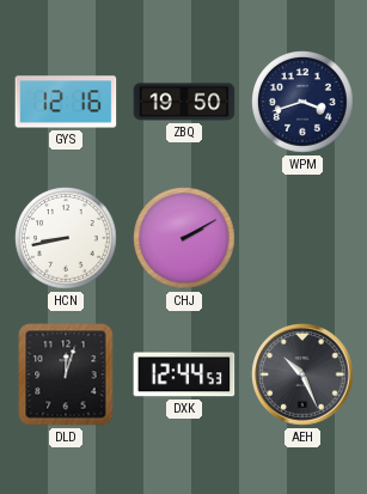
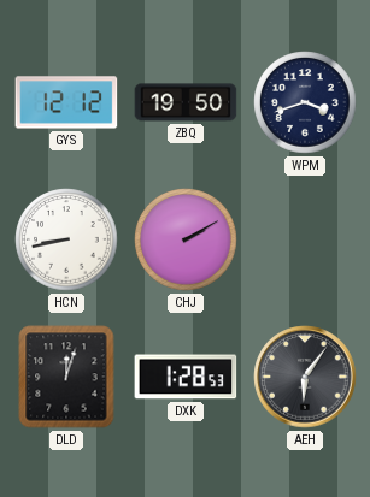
GYS: 12:16 -> 12:12 (66, 102)
DXK: 12:44 -> 1:28 (186, 377)
AEH: 10:26 -> 6:06 (305, 377)
